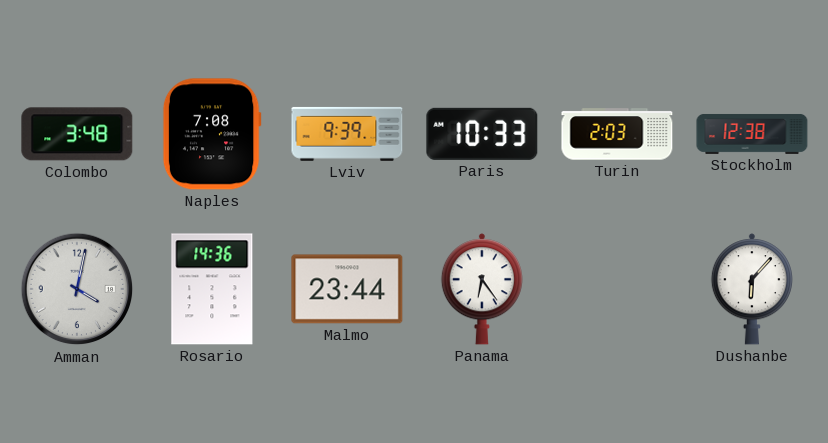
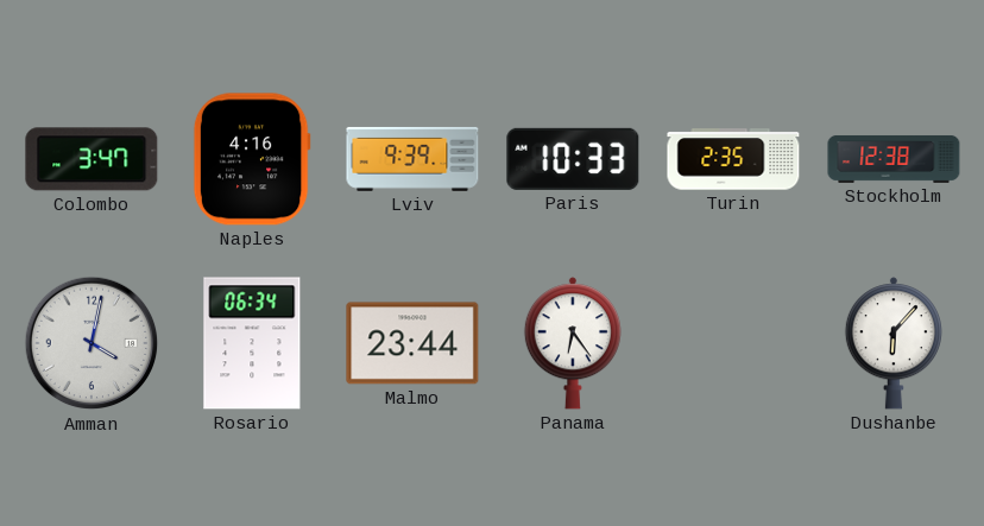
Colombo: 3:48 -> 3:47 (92, 159)
Naples: 7:08 -> 4:16 (252, 159)
Turin: 2:03 -> 2:35 (733, 159)
Rosario: 14:36 -> 06:34 (252, 343)
